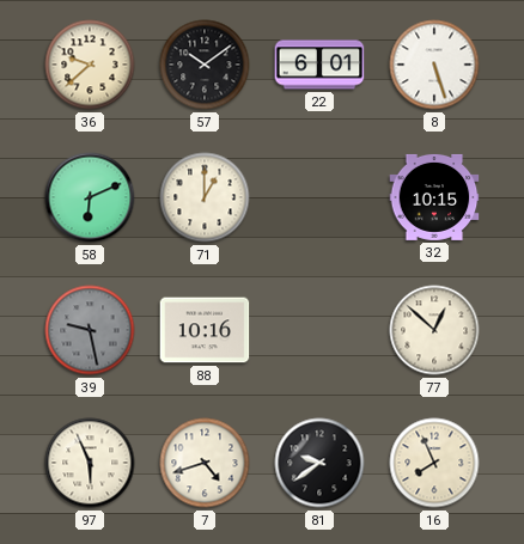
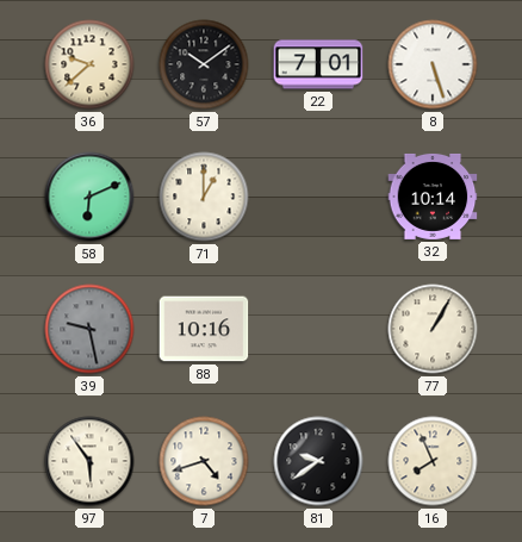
22: 6:01 -> 7:01 (318, 64)
32: 10:15 -> 10:14 (433, 197)
77: 12:52 -> 1:05 (433, 329)
97: 5:56 -> 5:54 (89, 461)
